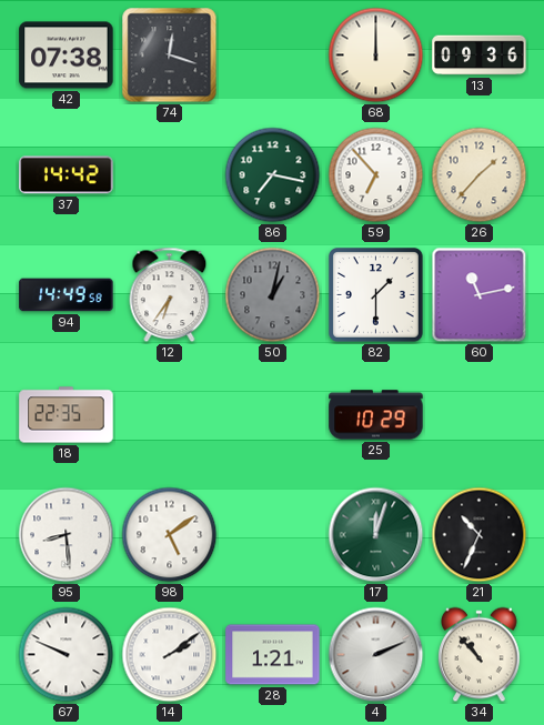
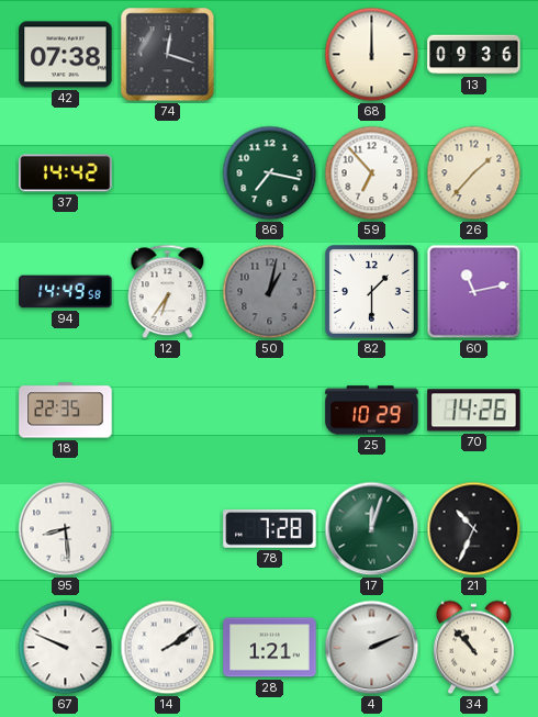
70: none -> 14:26 (474, 411)
98: 5:09 -> none (170, 535)
78: none -> 7:28 (270, 529)
